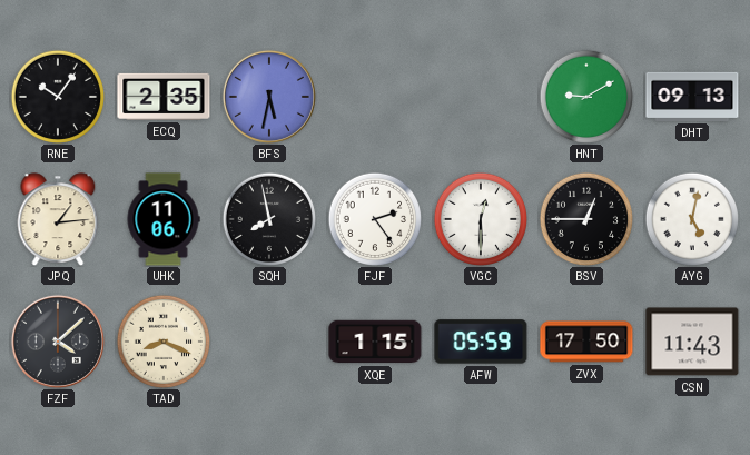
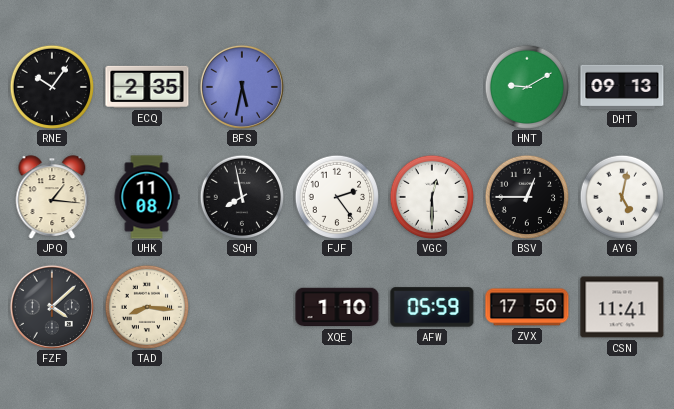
JPQ: 1:14 -> 1:16 (52, 197)
UHK: 11:06 -> 11:08 (147, 197)
TAD: 8:19 -> 8:16 (146, 306)
XQE: 1:15 -> 1:10 (337, 307)
CSN: 11:43 -> 11:41 (622, 307)
